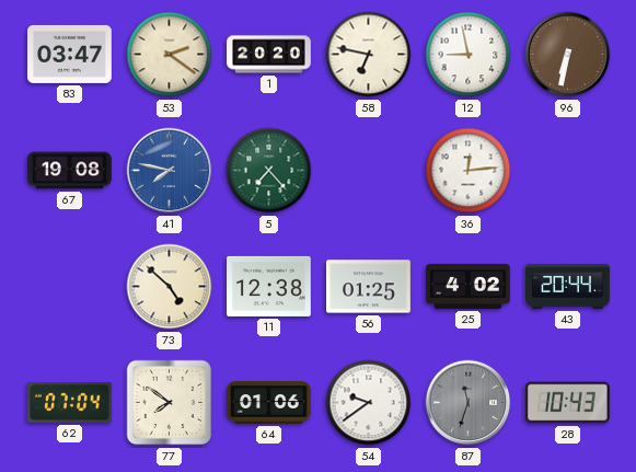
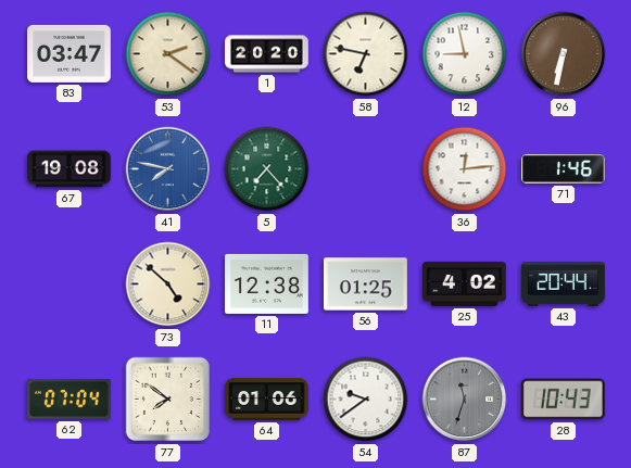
71: none -> 1:46 (564, 169)
